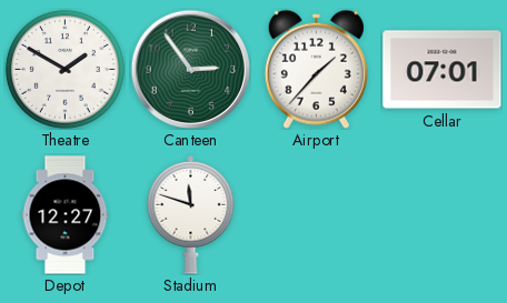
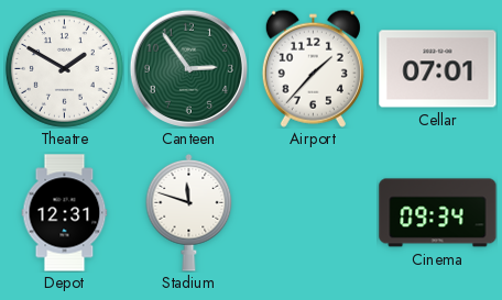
Depot: 12:27 -> 12:31 (65, 213)
Cinema: none -> 09:34 (438, 213)
